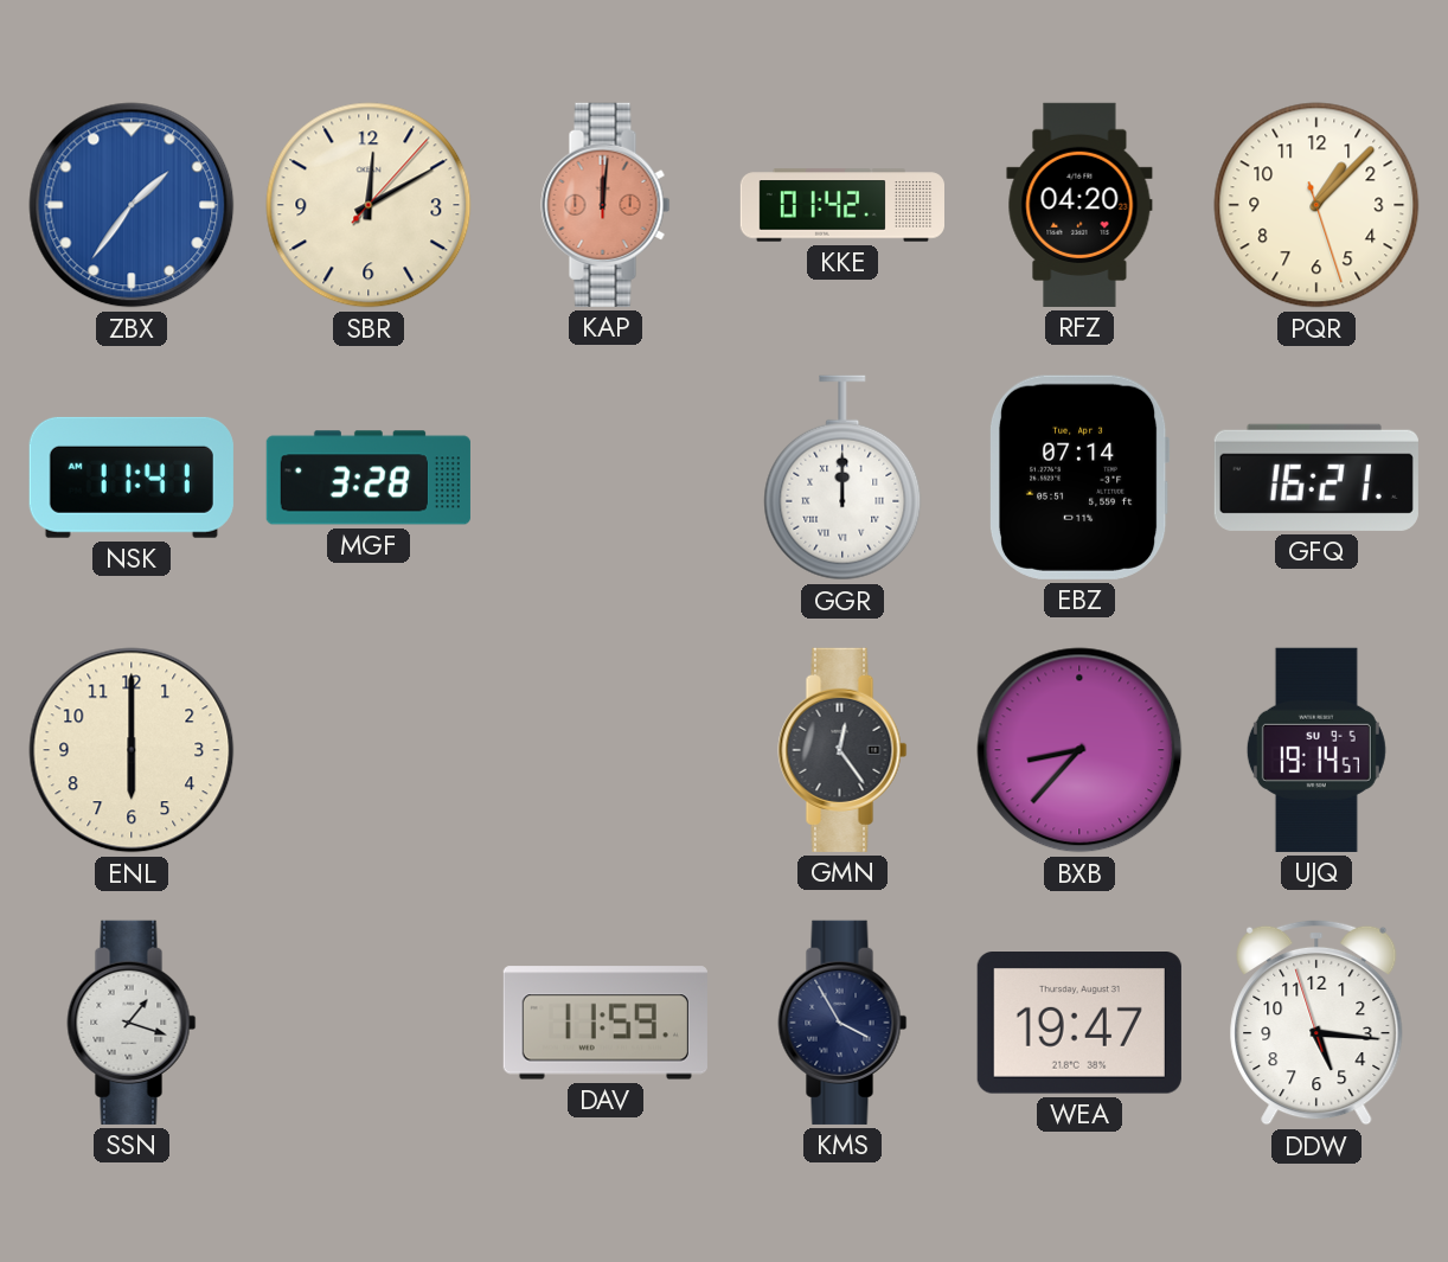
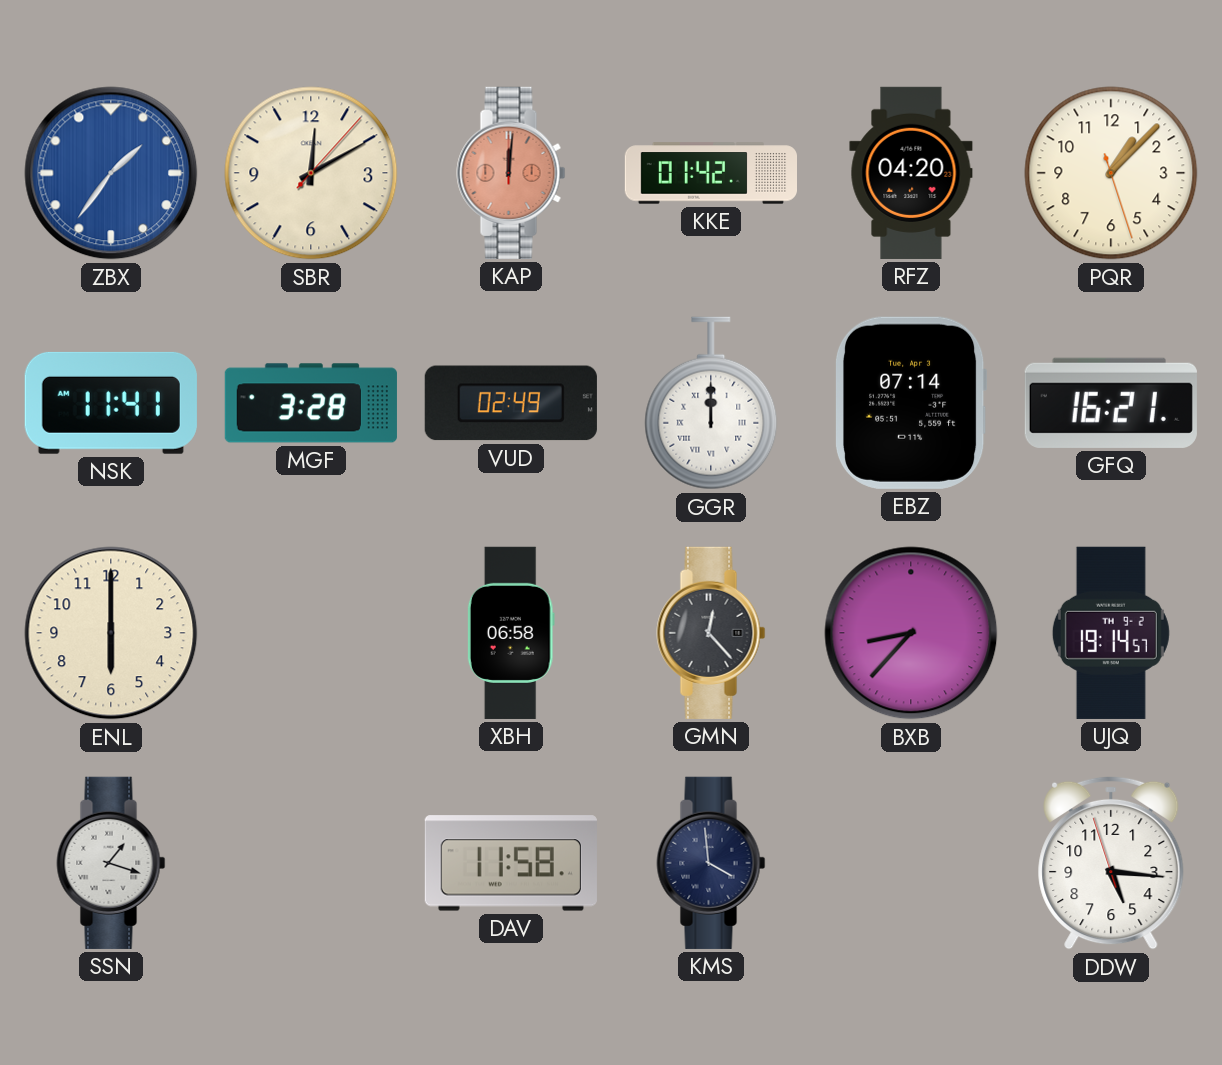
VUD: none -> 02:49 (511, 403)
XBH: none -> 06:58 (511, 633)
GMN: 12:24 -> 12:23 (711, 633)
UJQ date: SU 9-5 -> TH 9-2 (1111, 633)
DAV: 11:59 -> 11:58 (511, 863)
KMS: 3:55 -> 3:59 (711, 863)
WEA: 19:47 -> none (1079, 1024)
